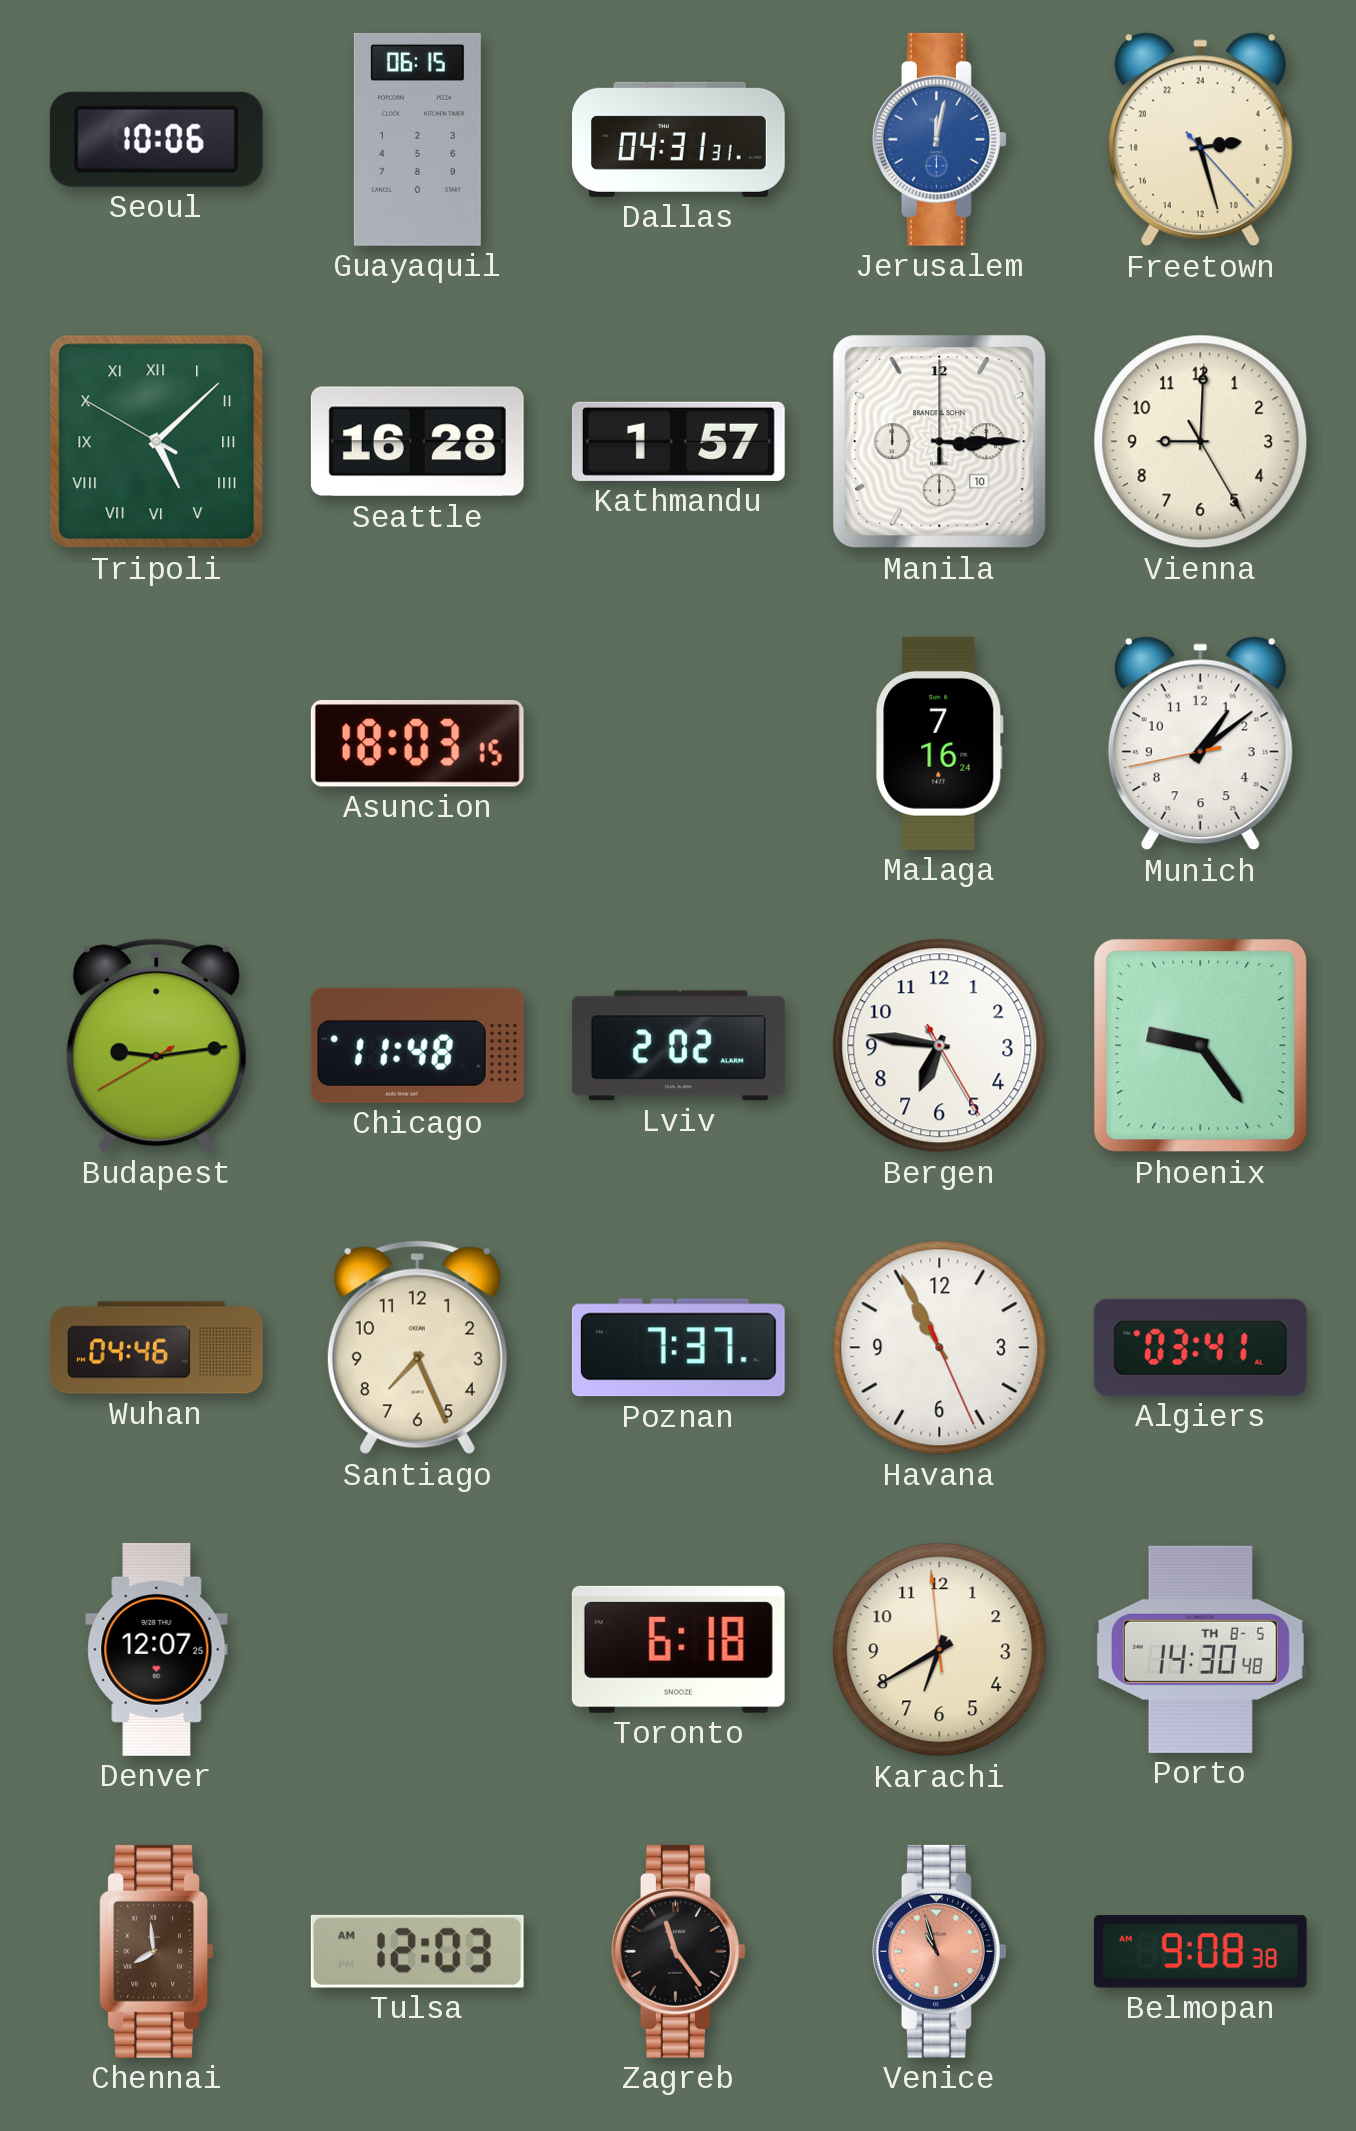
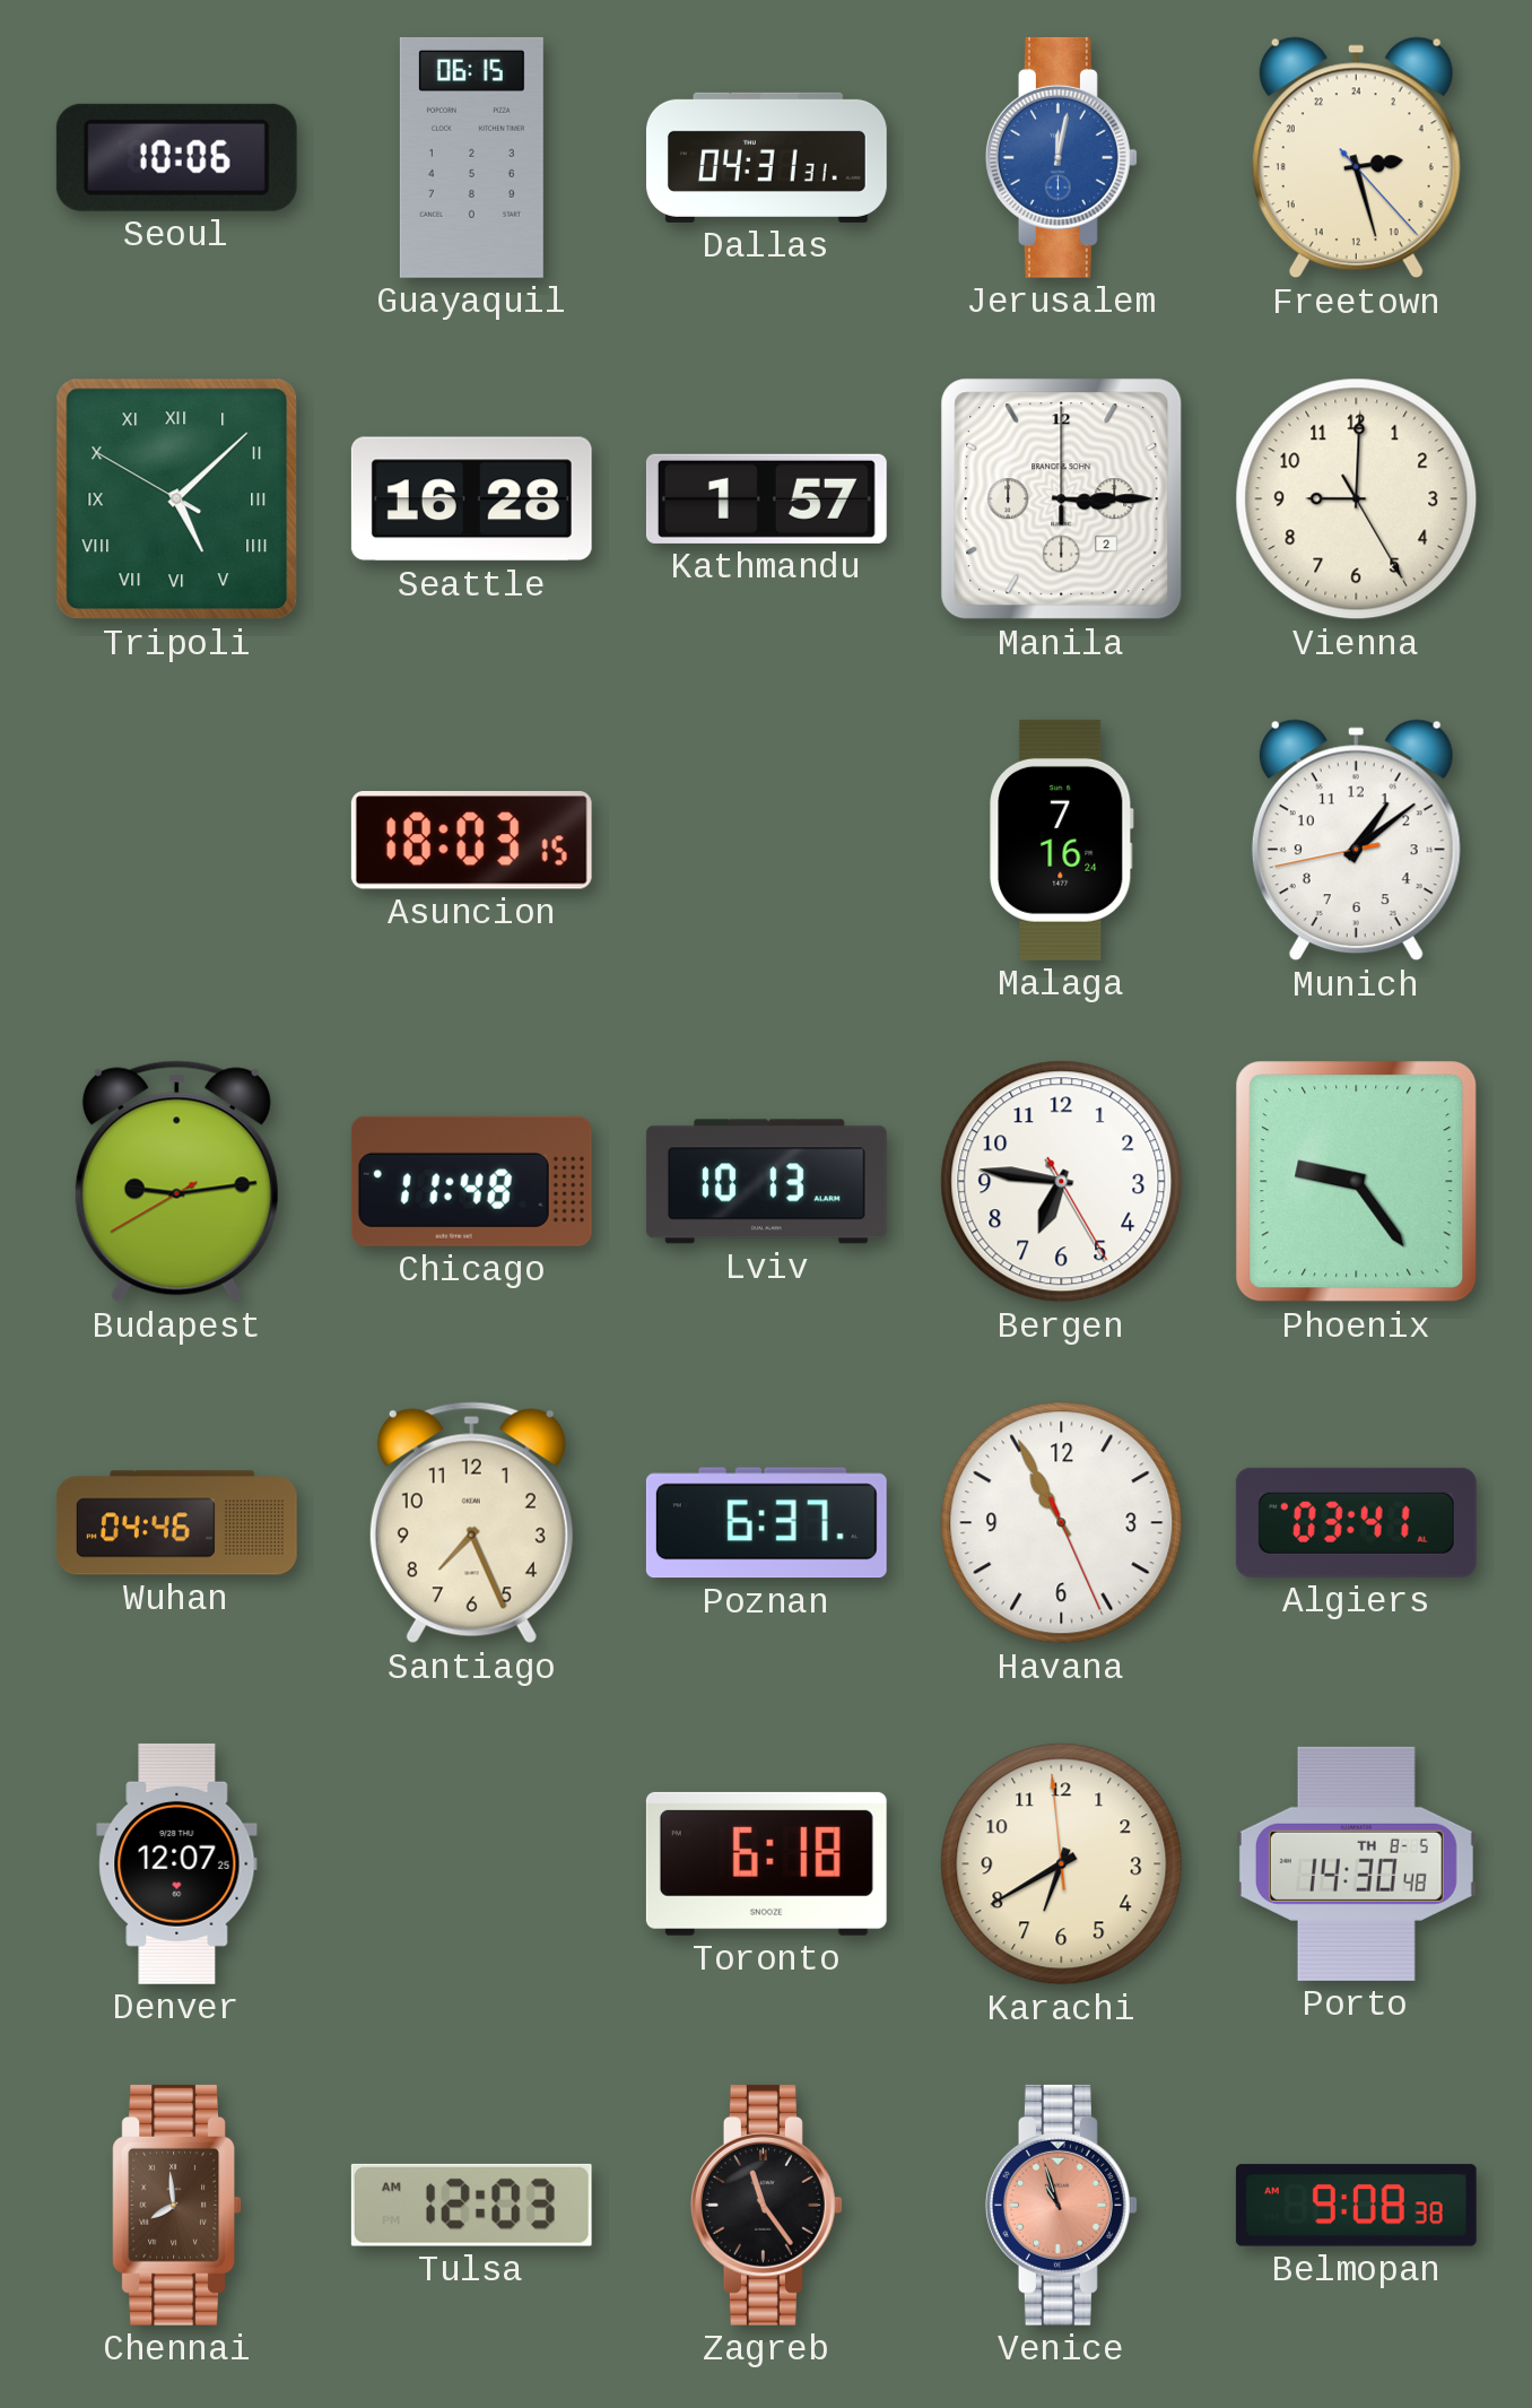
Manila date: 10 -> 2 (1062, 499)
Lviv: 2:02 -> 10:13 (766, 1182)
Poznan: 7:37 -> 6:37 (766, 1523)
